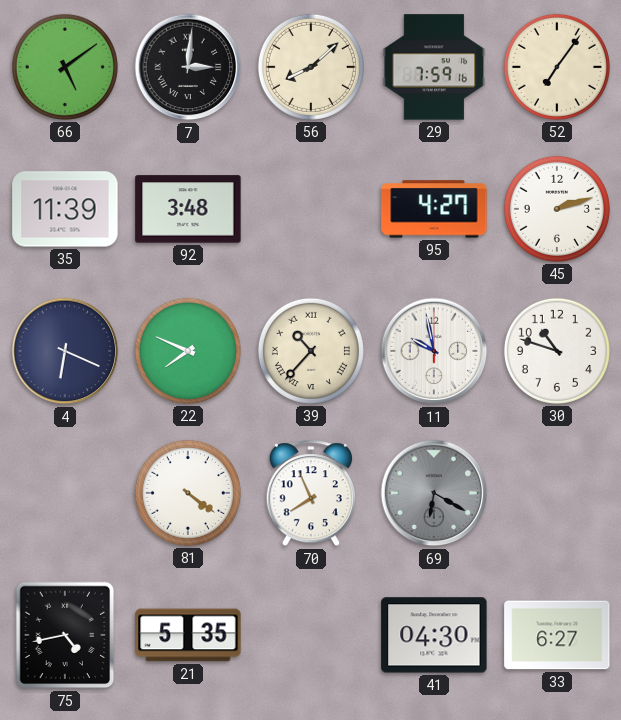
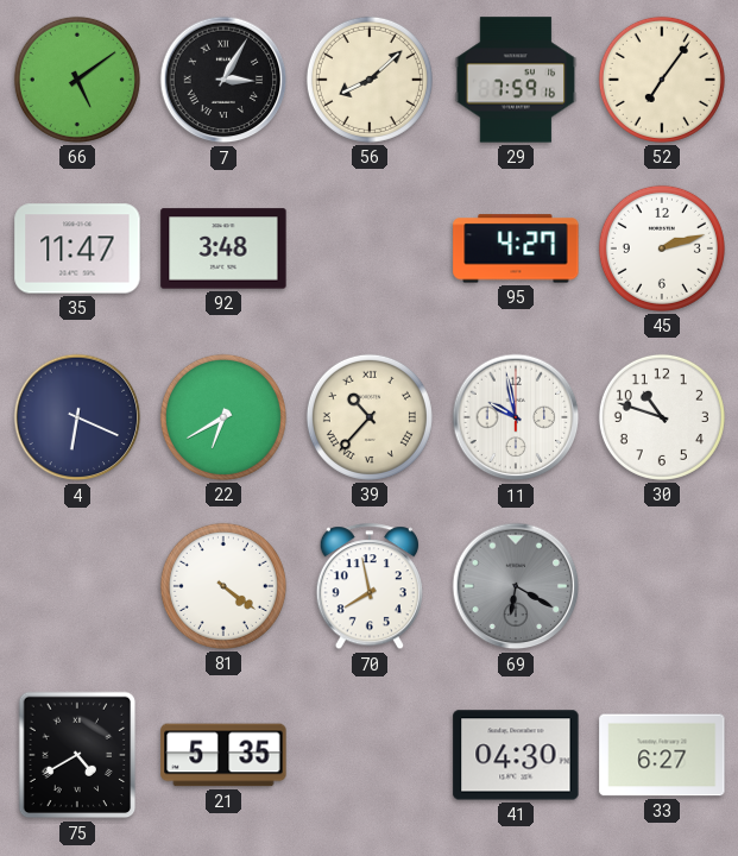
7: 3:01 -> 3:05 (223, 80)
35: 11:39 -> 11:47 (77, 248)
22: 7:49 -> 6:40 (223, 417)
70: 7:56 -> 7:58 (370, 587)
75: 4:43 -> 4:40 (77, 755)
